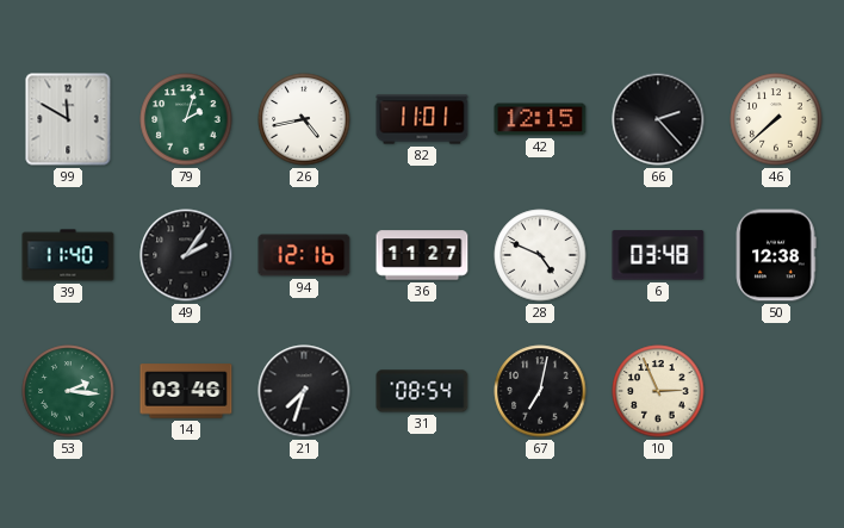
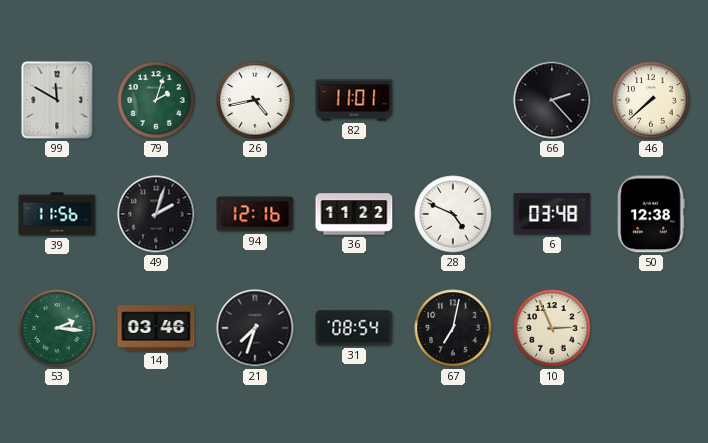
42: 12:15 -> none (540, 119)
39: 11:40 -> 11:56 (57, 214)
49: 2:06 -> 2:03 (156, 214)
36: 11:27 -> 11:22 (354, 214)
